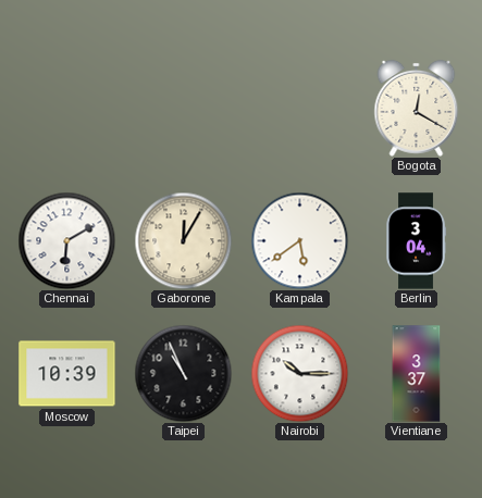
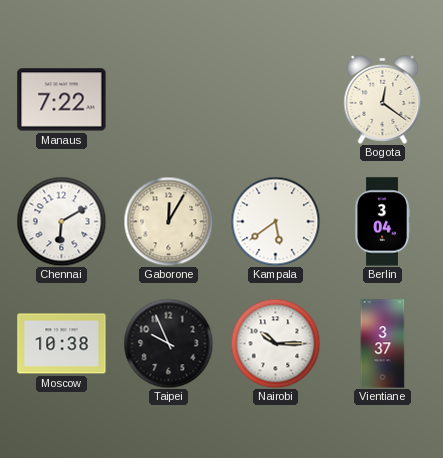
Manaus: none -> 7:22 (62, 100)
Bogota: 12:20 -> 12:21 (383, 99)
Moscow: 10:39 -> 10:38 (62, 344)
Taipei: 10:56 -> 9:56 (168, 343)
